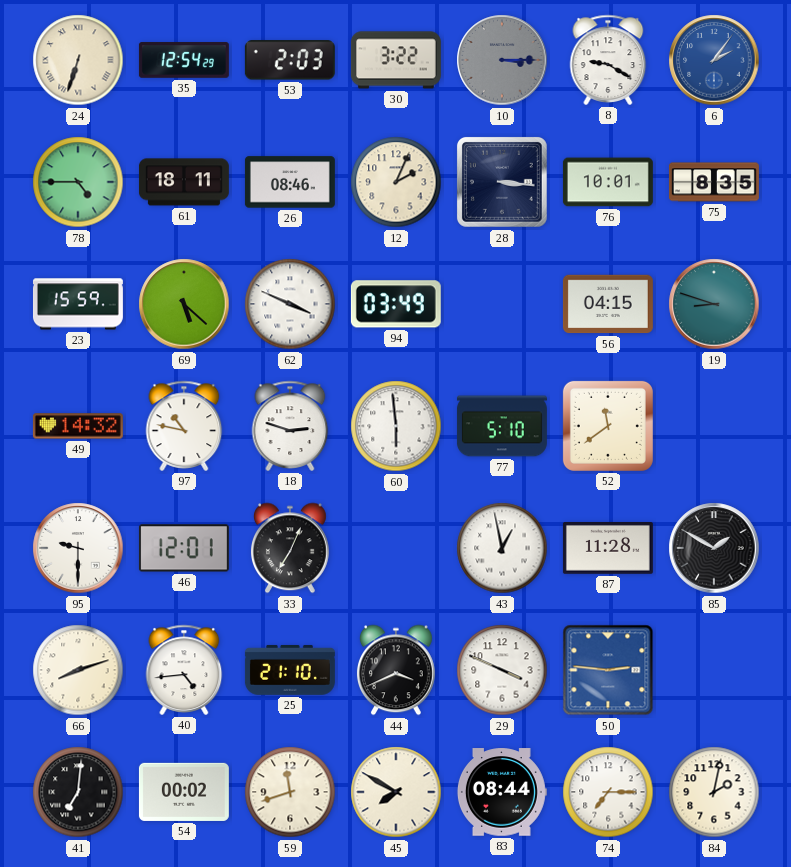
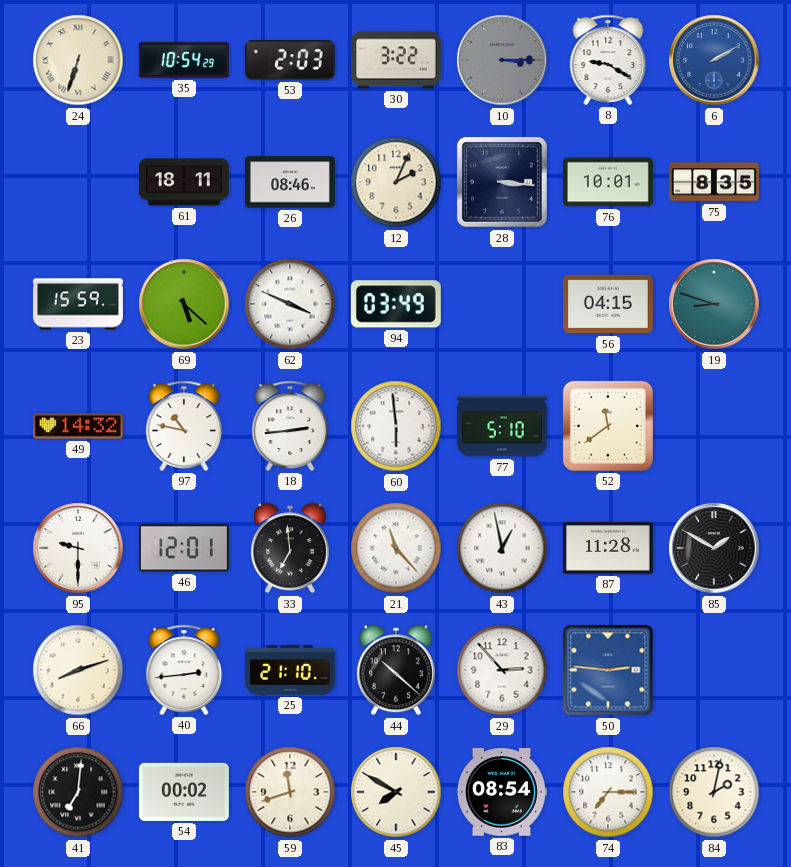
35: 12:54 -> 10:54 (184, 60)
6: 2:06 -> 2:10 (714, 60)
78: 4:45 -> none (78, 182)
18: 2:48 -> 2:44 (290, 426)
33: 7:04 -> 6:59 (290, 548)
21: none -> 11:23 (396, 548)
40: 4:44 -> 2:44 (184, 670)
44: 3:41 -> 10:22 (396, 670)
29: 3:49 -> 2:53 (502, 670)
83: 08:44 -> 08:54 (502, 792)
